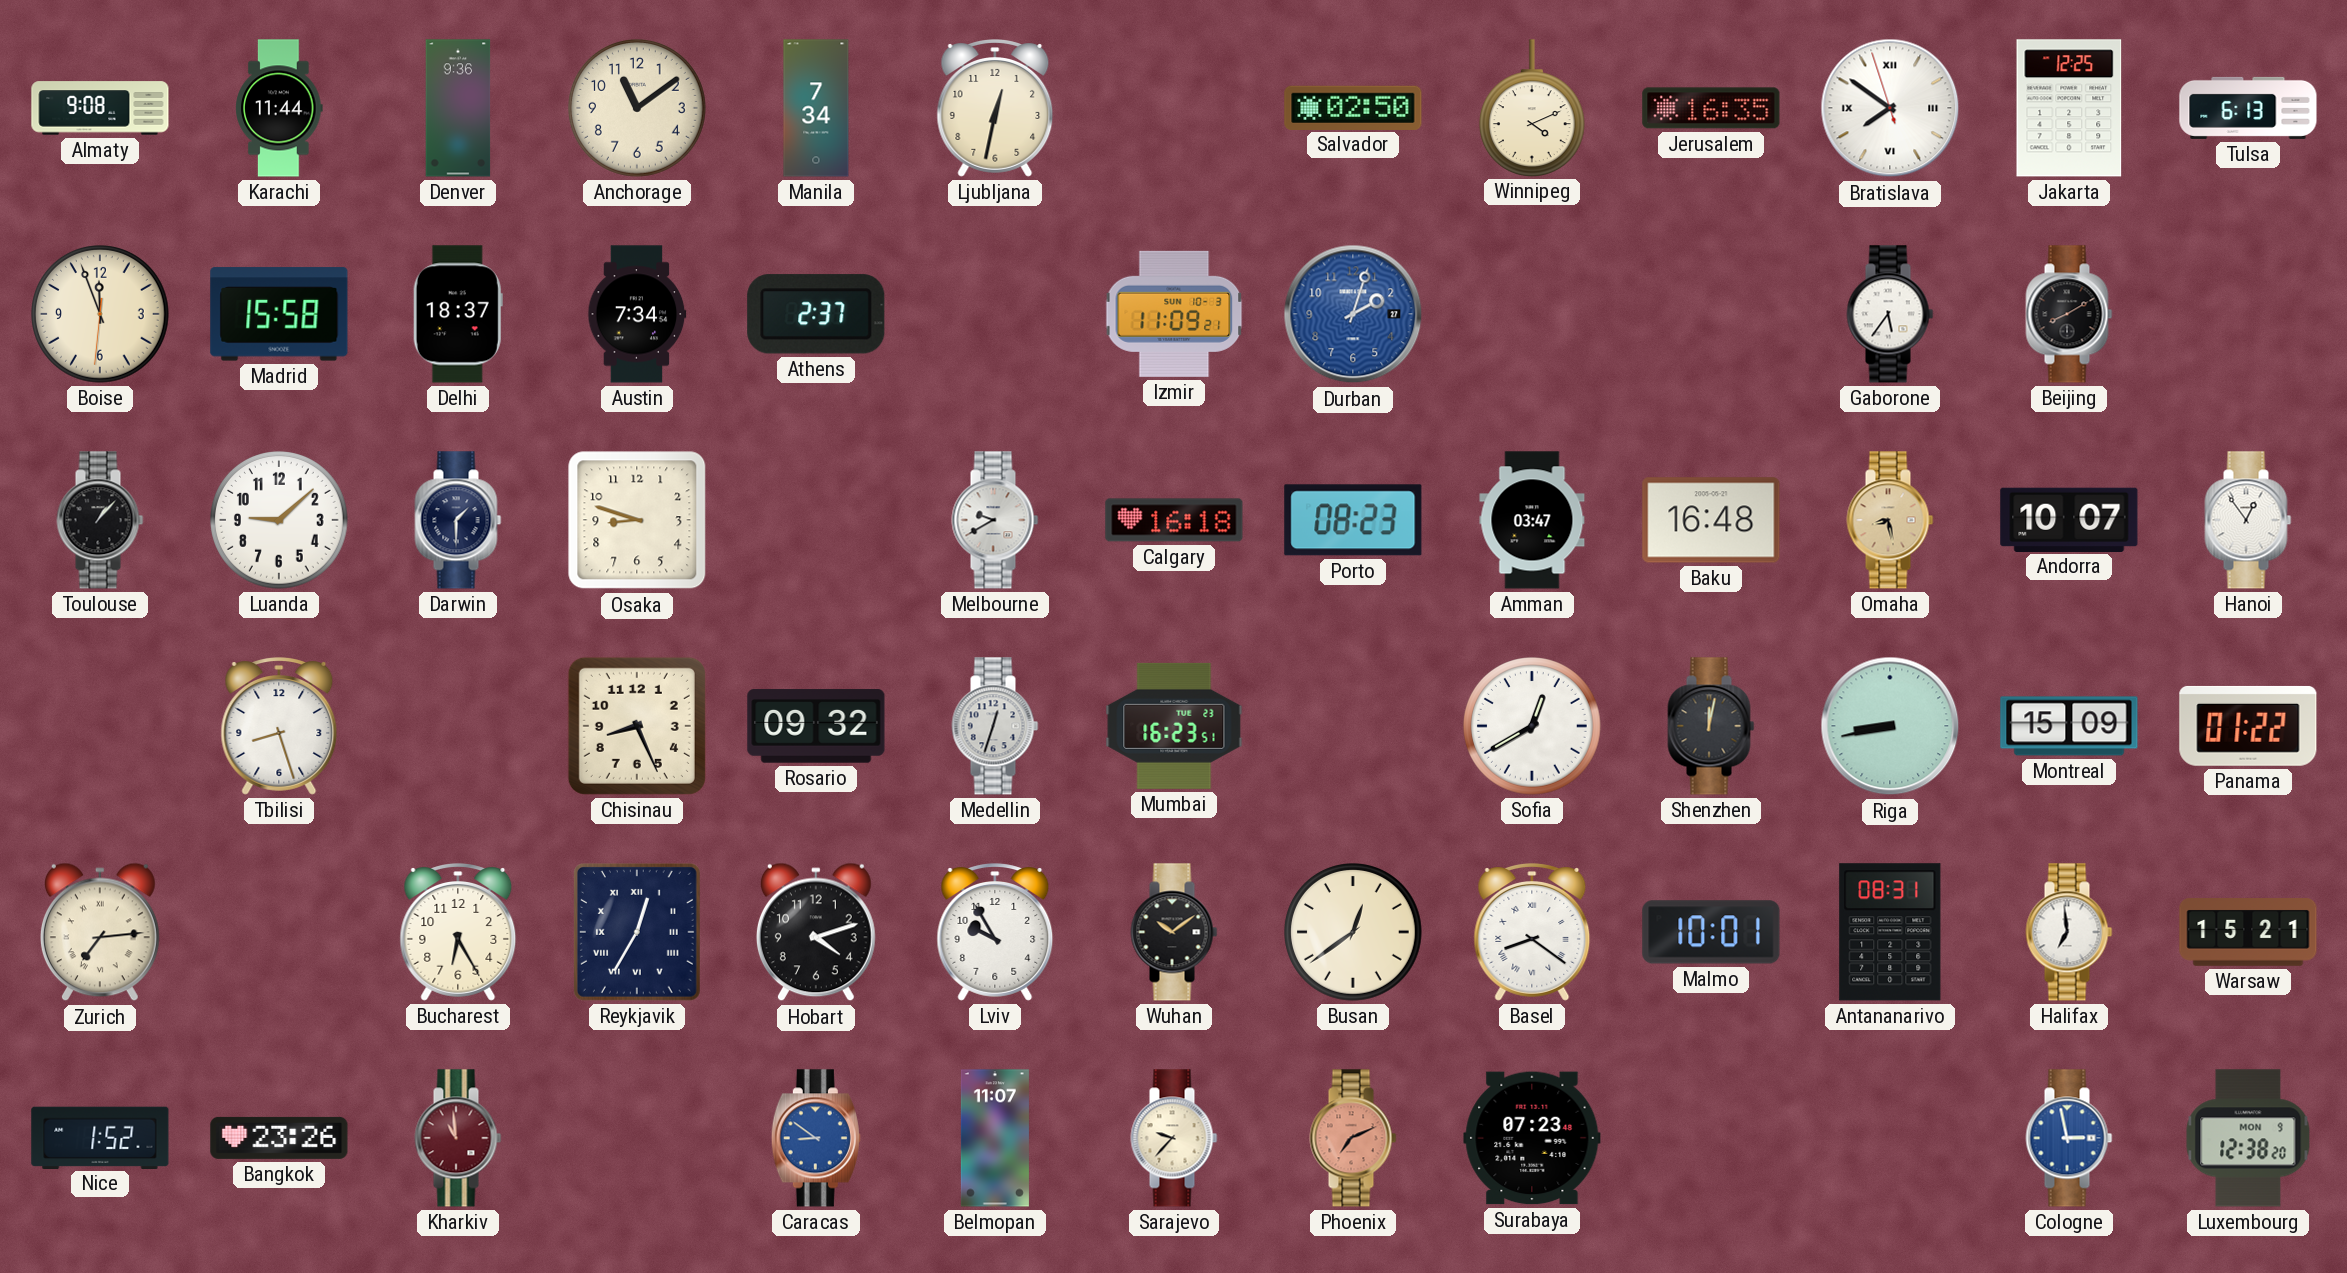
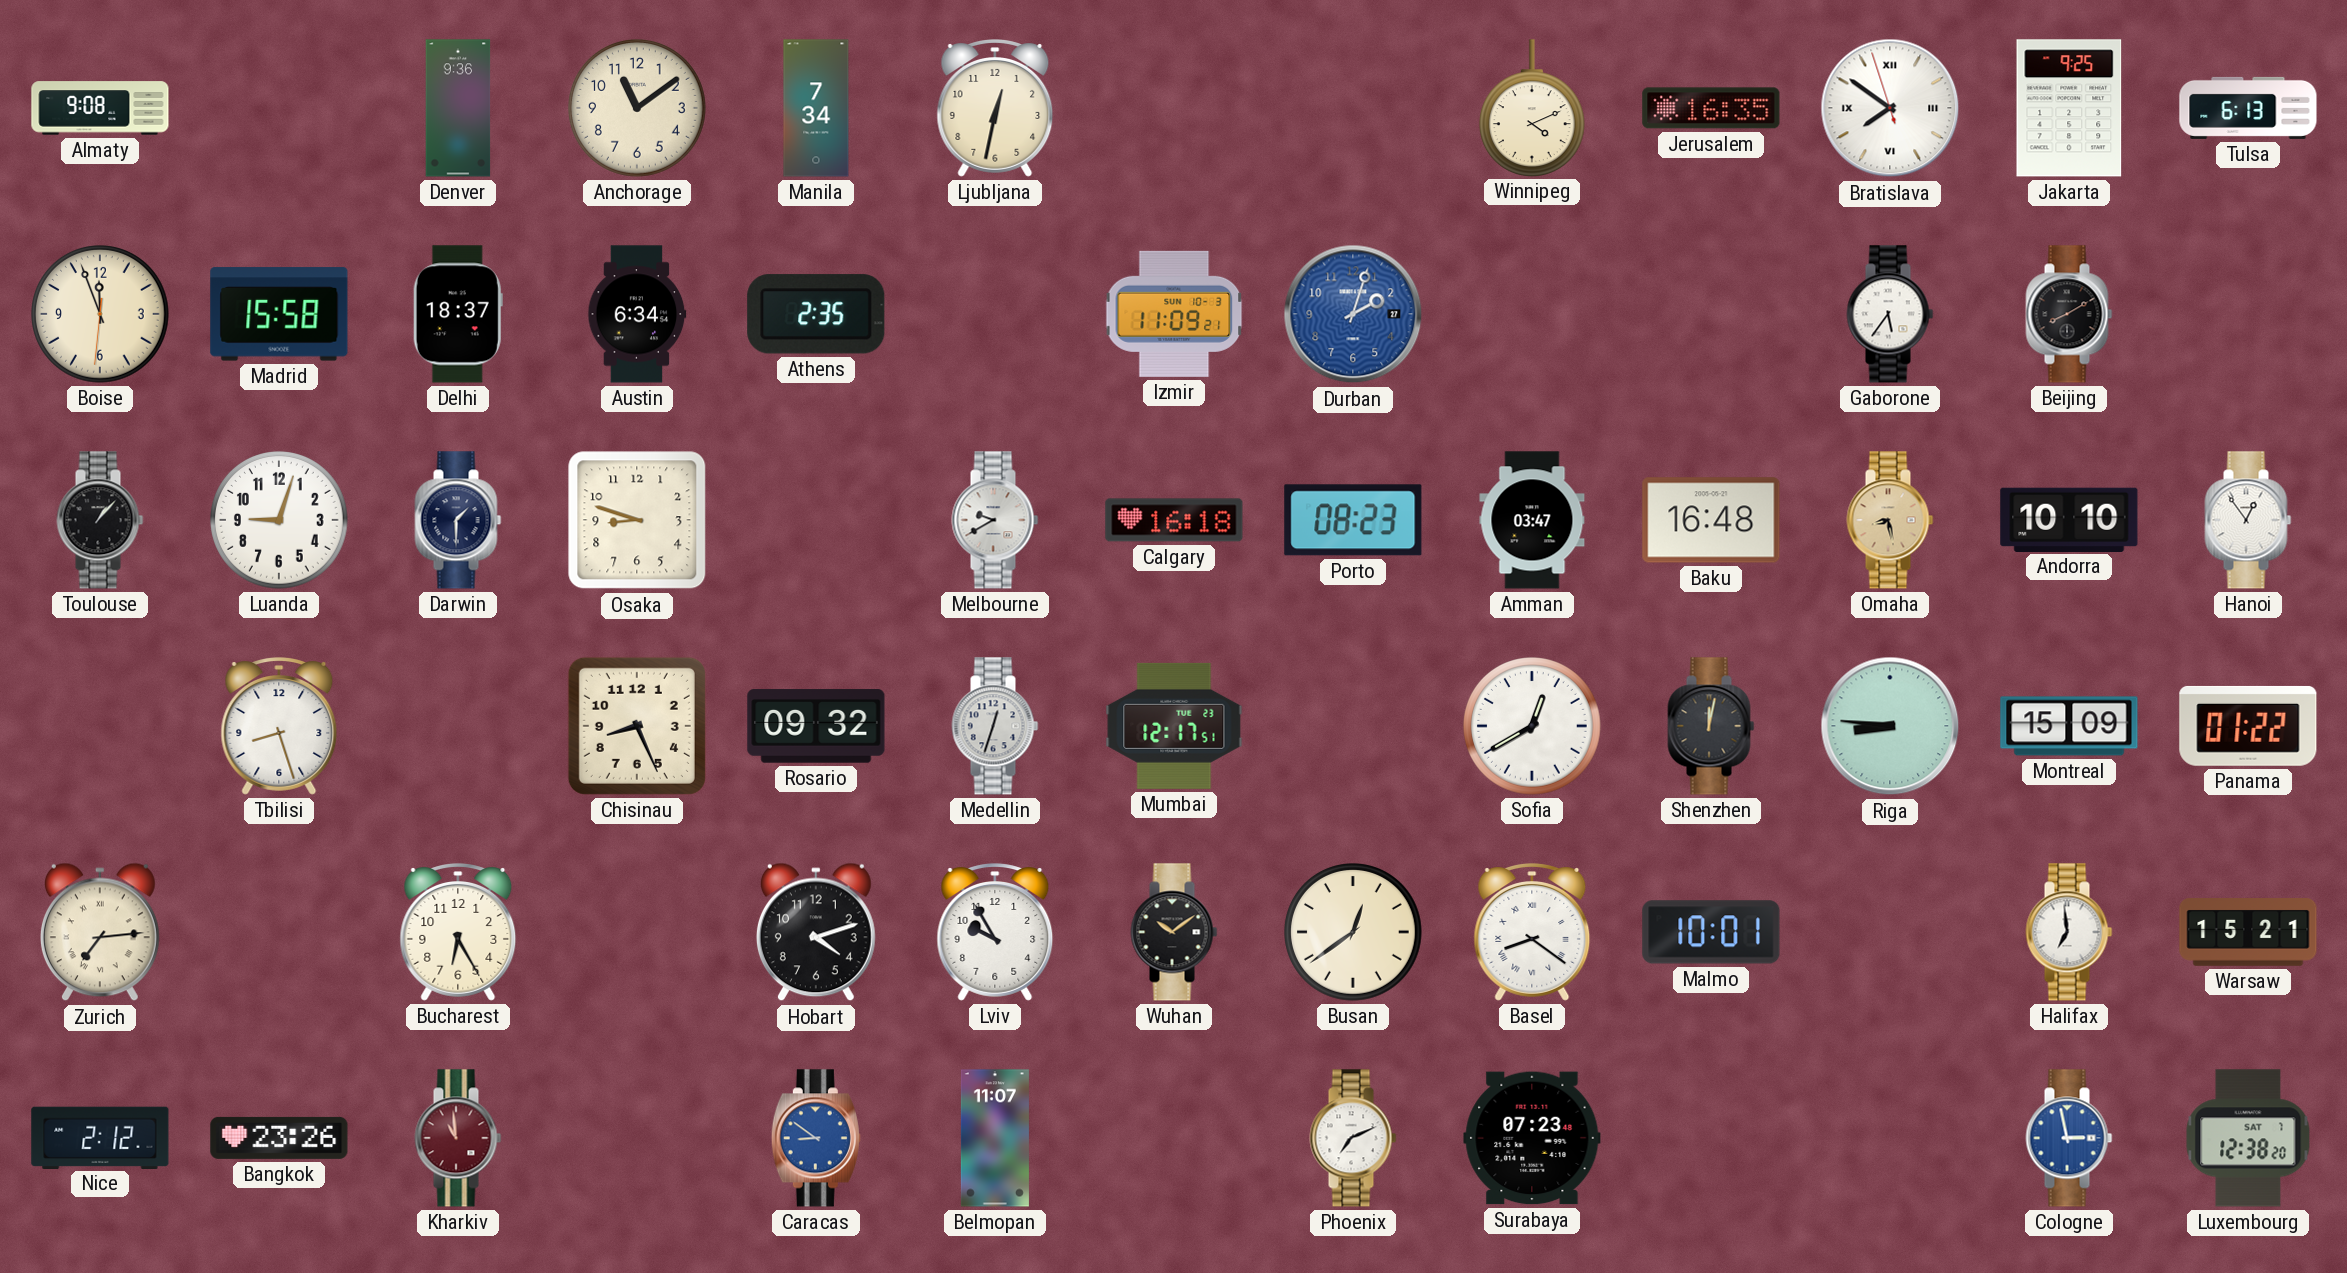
Karachi: 11:44 -> none (279, 108)
Salvador: 02:50 -> none (1353, 107)
Jakarta: 12:25 -> 9:25 (2069, 108)
Austin: 7:34 -> 6:34 (637, 314)
Athens: 2:37 -> 2:35 (816, 314)
Luanda: 9:08 -> 9:03 (280, 521)
Andorra: 10:07 -> 10:10 (2069, 519)
Mumbai: 16:23 -> 12:17 (1174, 726)
Riga: 8:43 -> 8:46 (1890, 726)
Reykjavik: 12:35 -> none (637, 932)
Antananarivo: 08:31 -> none (1890, 932)
Nice: 1:52 -> 2:12 (100, 1137)
Sarajevo: 9:37 -> none (1174, 1138)
Phoenix dial: salmon -> white (1353, 1138)
Luxembourg date: MON 9 -> SAT 7 (2248, 1138)
